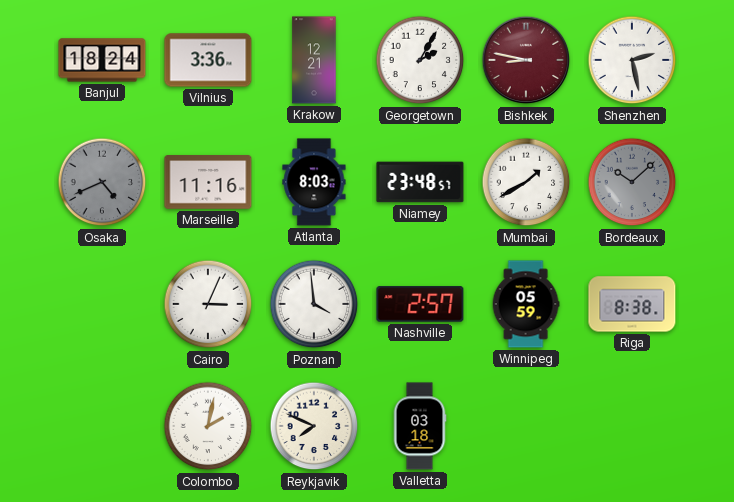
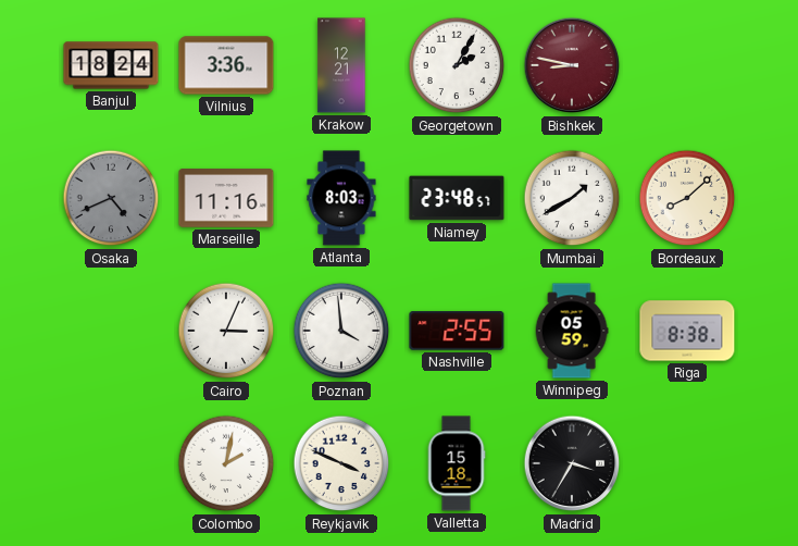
Shenzhen: 2:28 -> none (632, 60)
Bordeaux: 10:08 -> 8:08 (687, 198)
Bordeaux dial: grey -> cream (687, 198)
Nashville: 2:57 -> 2:55 (457, 331)
Reykjavik: 7:49 -> 3:49 (341, 463)
Valletta: 03:18 -> 15:18 (457, 463)
Madrid: none -> 3:35 (572, 463)
